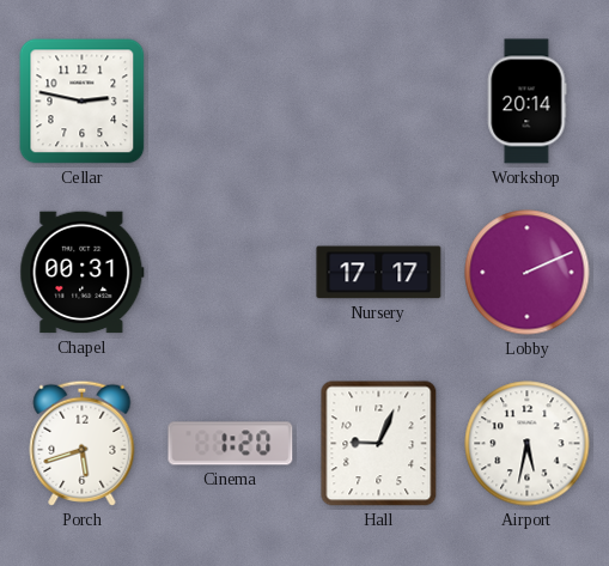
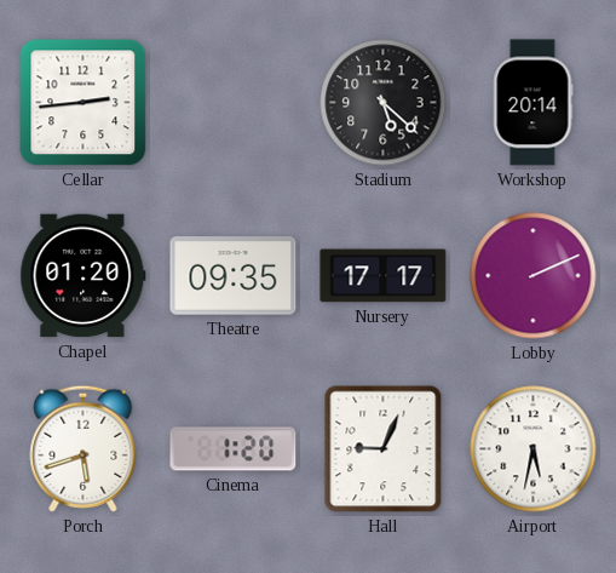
Cellar: 2:47 -> 2:44 (84, 103)
Stadium: none -> 5:22 (384, 103)
Chapel: 00:31 -> 01:20 (84, 276)
Theatre: none -> 09:35 (234, 276)
